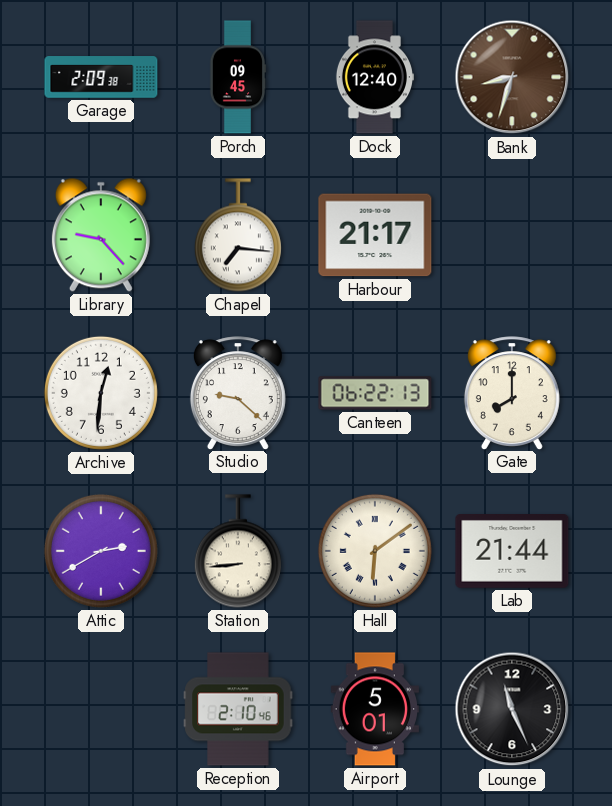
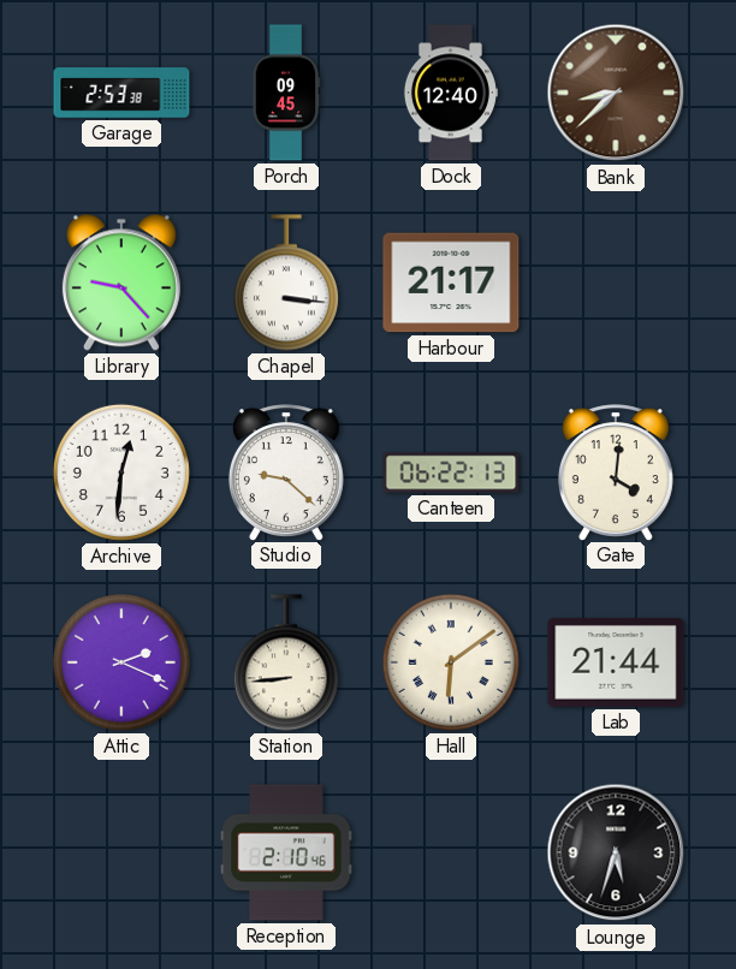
Garage: 2:09 -> 2:53 (121, 93)
Bank: 8:33 -> 8:38 (616, 93)
Chapel: 7:16 -> 3:16 (286, 283)
Gate: 8:00 -> 4:01 (616, 472)
Attic: 2:40 -> 2:19 (121, 662)
Airport: 5:01 -> none (375, 709)
Lounge: 11:26 -> 5:33 (616, 852)
